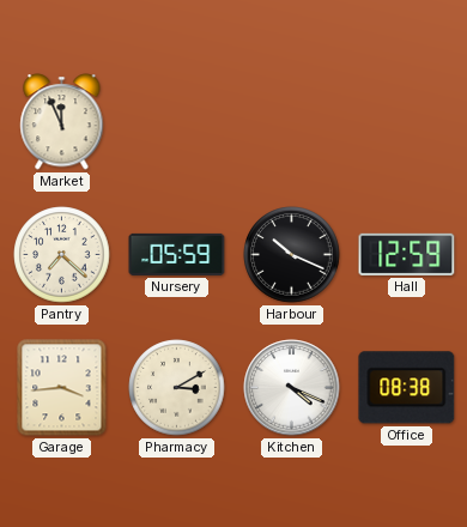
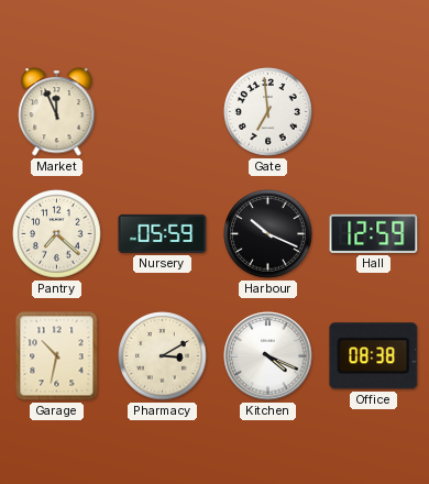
Gate: none -> 6:59 (268, 112)
Garage: 3:44 -> 10:32 (57, 356)
